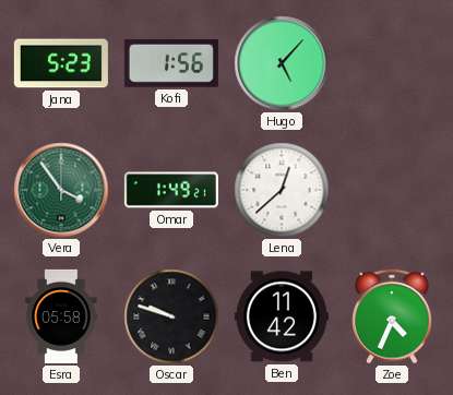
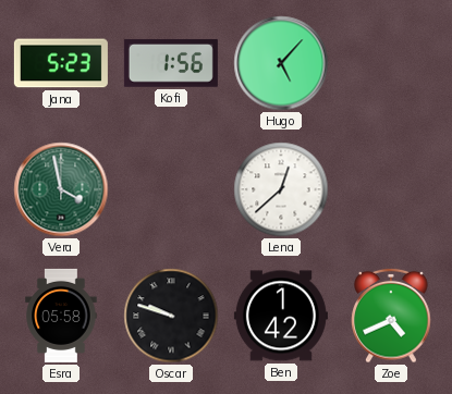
Vera: 3:54 -> 3:58 (61, 189)
Omar: 1:49 -> none (171, 190)
Ben: 11:42 -> 1:42 (281, 316)
Zoe: 4:34 -> 4:41 (391, 316)
